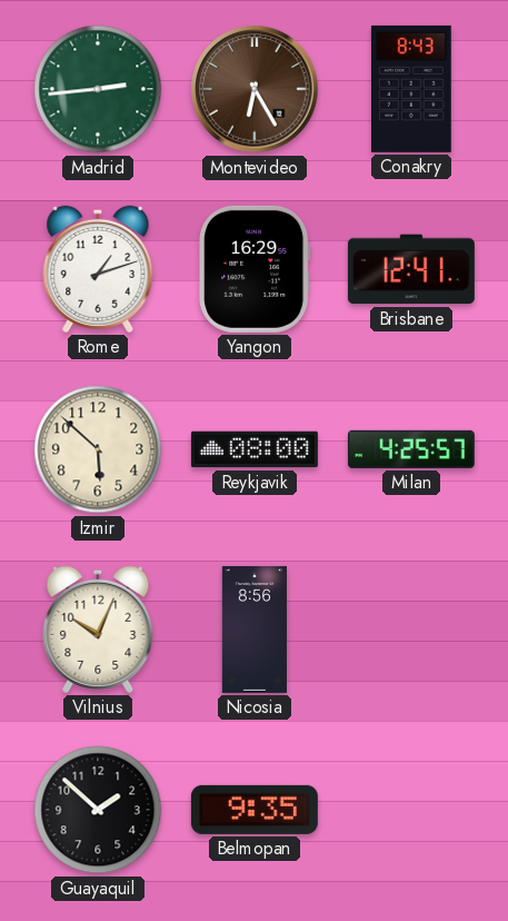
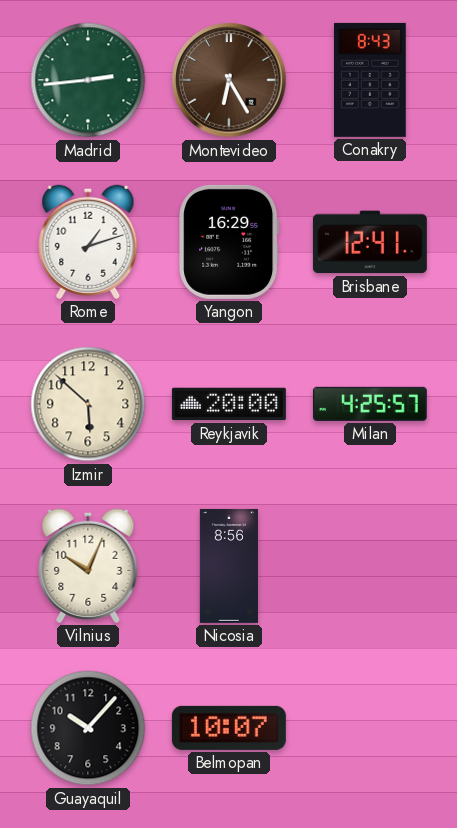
Reykjavik: 08:00 -> 20:00 (229, 404)
Guayaquil: 1:52 -> 10:07 (88, 728)
Belmopan: 9:35 -> 10:07 (229, 728)
